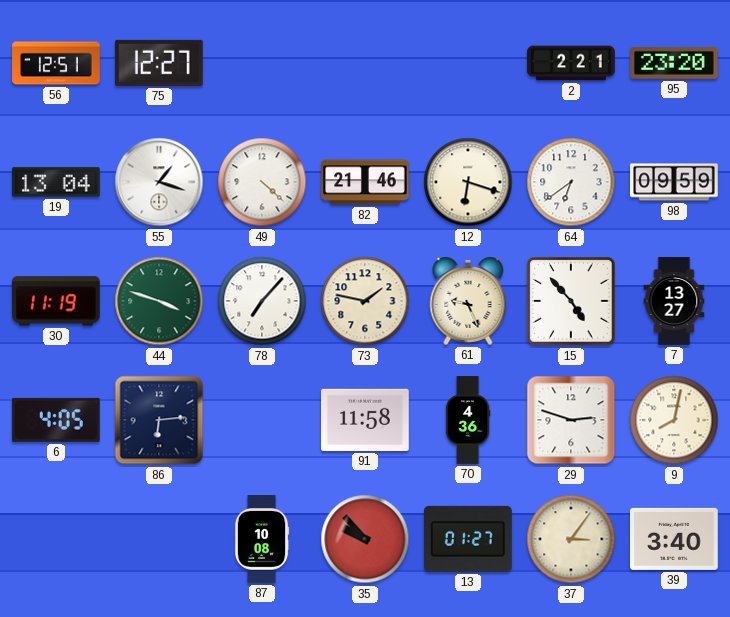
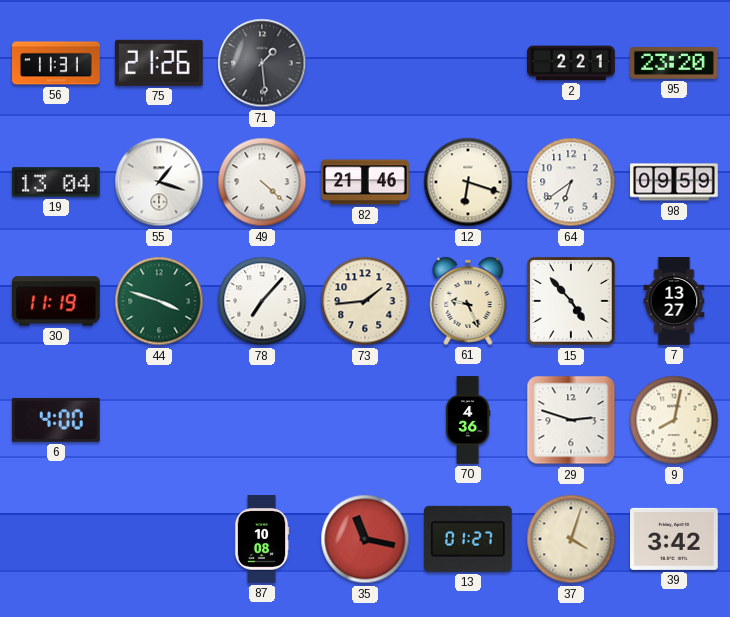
56: 12:51 -> 11:31 (56, 63)
75: 12:27 -> 21:26 (159, 63)
71: none -> 1:29 (262, 63)
73: 1:47 -> 1:44 (365, 301)
6: 4:05 -> 4:00 (56, 420)
86: 6:14 -> none (159, 420)
91: 11:58 -> none (365, 420)
35: 9:53 -> 11:17 (365, 539)
37: 3:06 -> 4:03 (571, 539)
39: 3:40 -> 3:42 (675, 539)
